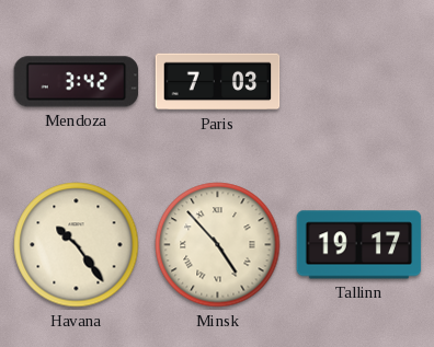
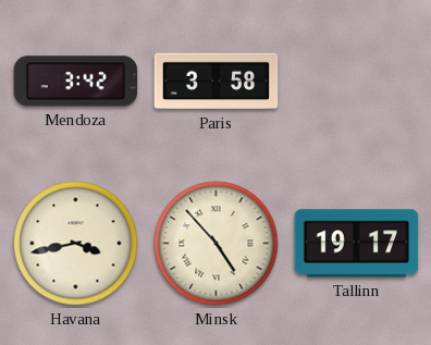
Paris: 7:03 -> 3:58 (217, 82)
Havana: 10:24 -> 3:43 (76, 244)
